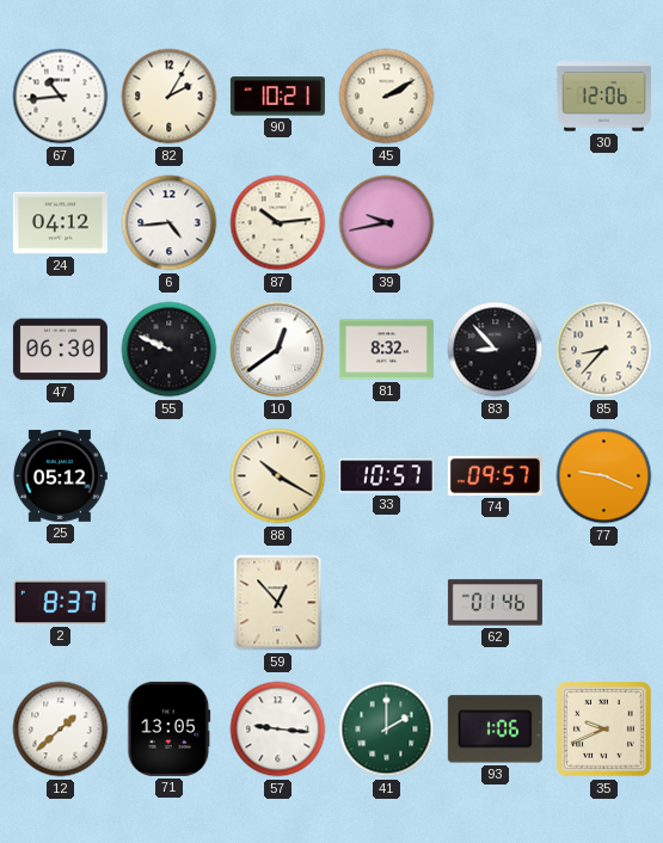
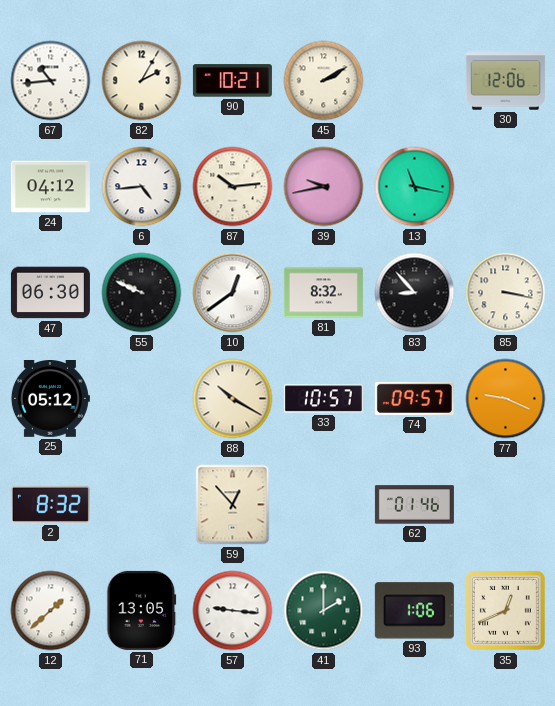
13: none -> 11:17 (415, 187)
85: 8:37 -> 3:17 (506, 293)
2: 8:37 -> 8:32 (50, 504)
35: 9:41 -> 12:41 (505, 610)
